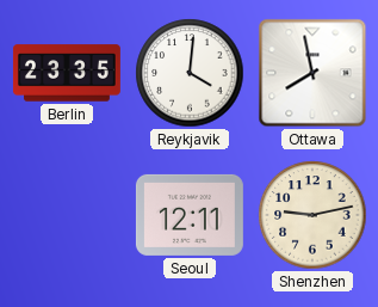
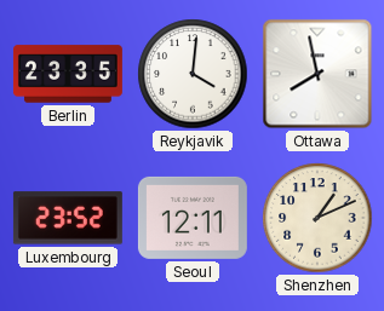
Luxembourg: none -> 23:52 (68, 218)
Shenzhen: 9:13 -> 1:11 (317, 218)
